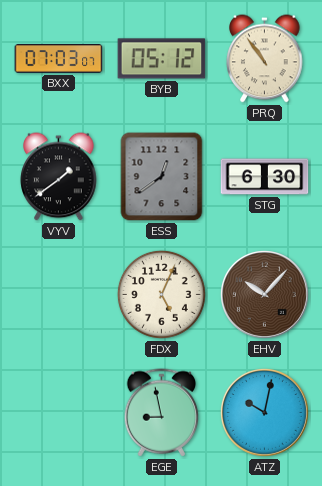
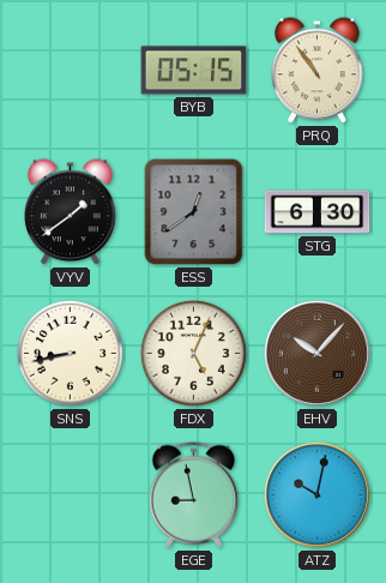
BXX: 07:03 -> none (59, 59)
BYB: 05:12 -> 05:15 (194, 71)
SNS: none -> 8:43 (70, 353)
